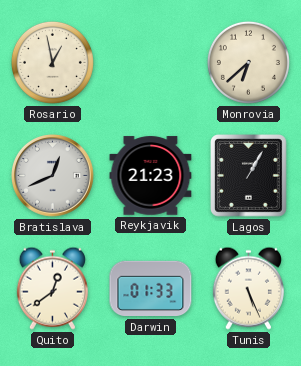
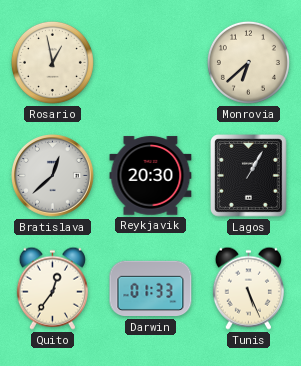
Bratislava: 12:41 -> 12:38 (53, 176)
Reykjavik: 21:23 -> 20:30 (151, 176)
Quito: 12:39 -> 12:36 (52, 288)
